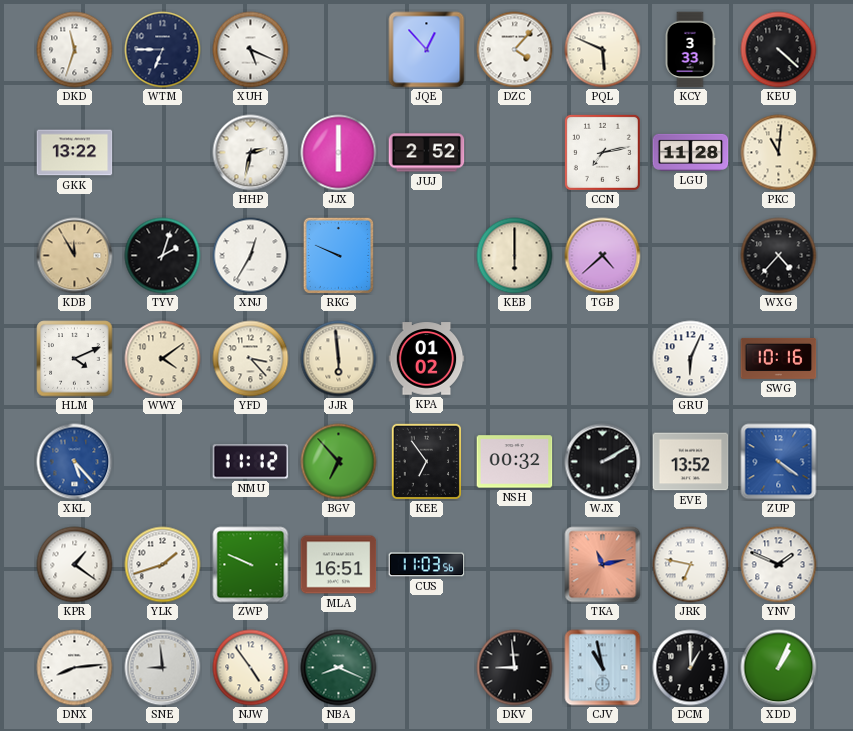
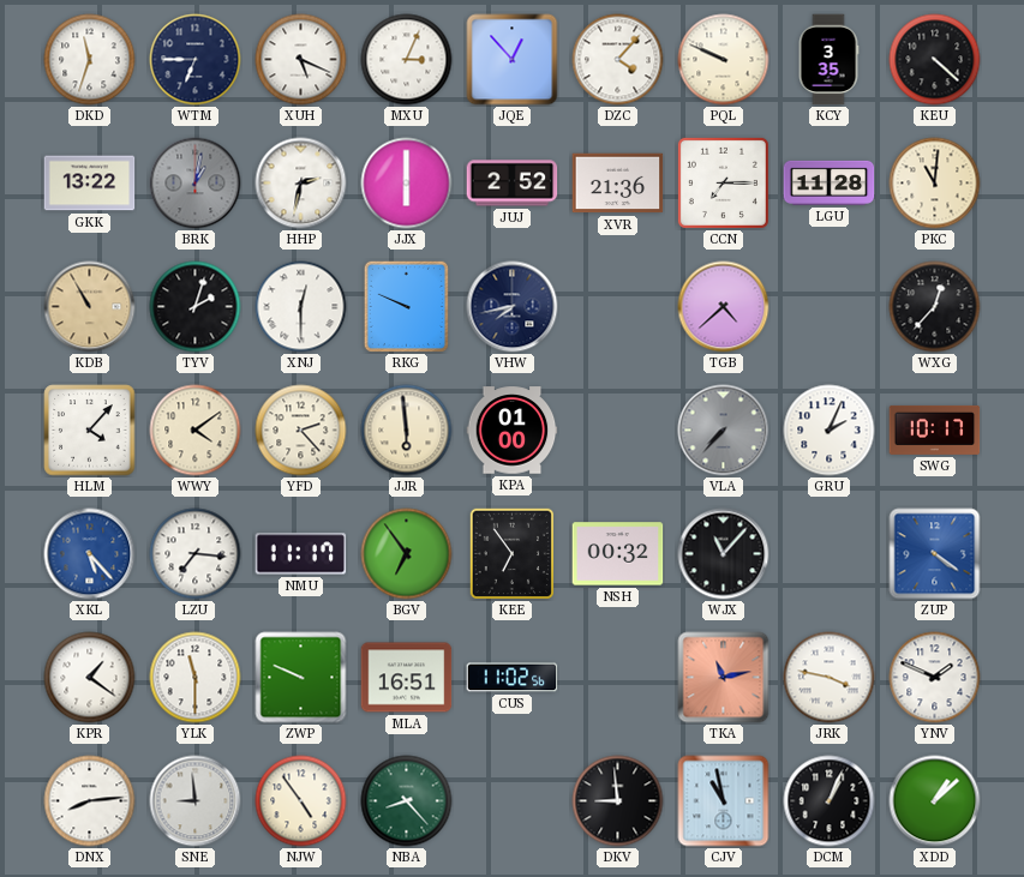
MXU: none -> 3:04 (407, 60)
PQL: 5:49 -> 9:49 (724, 60)
KCY: 3:33 -> 3:35 (828, 60)
BRK: none -> 1:02 (196, 184)
XVR: none -> 21:36 (618, 184)
CCN: 7:13 -> 7:15 (723, 182)
KDB: 11:55 -> 10:55 (90, 307)
XNJ: 12:35 -> 12:30 (301, 307)
VHW: none -> 7:43 (513, 307)
KEB: 6:00 -> none (515, 256)
WXG: 4:37 -> 12:37 (935, 307)
HLM: 4:11 -> 4:07 (90, 431)
YFD: 3:23 -> 2:23 (301, 431)
KPA: 01:02 -> 01:00 (513, 431)
VLA: none -> 7:37 (724, 431)
GRU: 6:04 -> 2:04 (830, 431)
SWG: 10:16 -> 10:17 (935, 430)
LZU: none -> 7:16 (196, 554)
NMU: 11:12 -> 11:17 (301, 554)
BGV: 6:53 -> 6:54 (407, 554)
WJX: 2:10 -> 11:07 (724, 554)
EVE: 13:52 -> none (691, 462)
YLK: 1:42 -> 11:30 (196, 678)
CUS: 11:03 -> 11:02 (513, 678)
JRK: 6:47 -> 3:47 (830, 678)
NBA: 8:19 -> 8:23 (407, 801)
DCM: 1:00 -> 1:04 (830, 801)
XDD: 1:04 -> 1:08 (935, 801)
